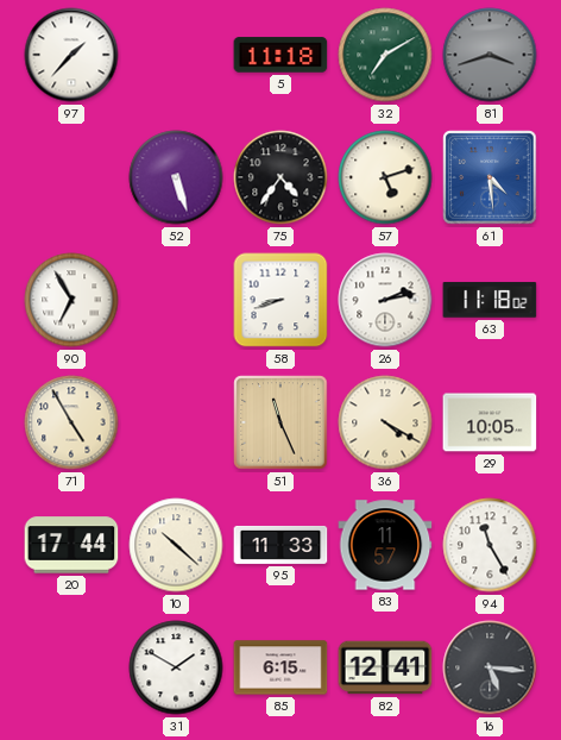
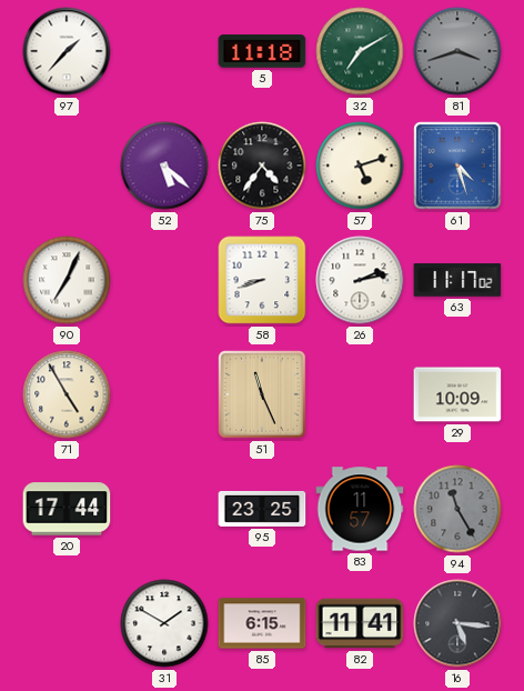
52: 5:27 -> 5:22 (164, 166)
61: 4:29 -> 4:27 (457, 166)
90: 6:55 -> 7:04 (67, 280)
63: 11:18 -> 11:17 (457, 280)
36: 4:20 -> none (385, 422)
29: 10:05 -> 10:09 (457, 394)
10: 10:22 -> none (176, 545)
95: 11:33 -> 23:25 (262, 509)
94 dial: white -> grey (457, 509)
82: 12:41 -> 11:41 (360, 623)
